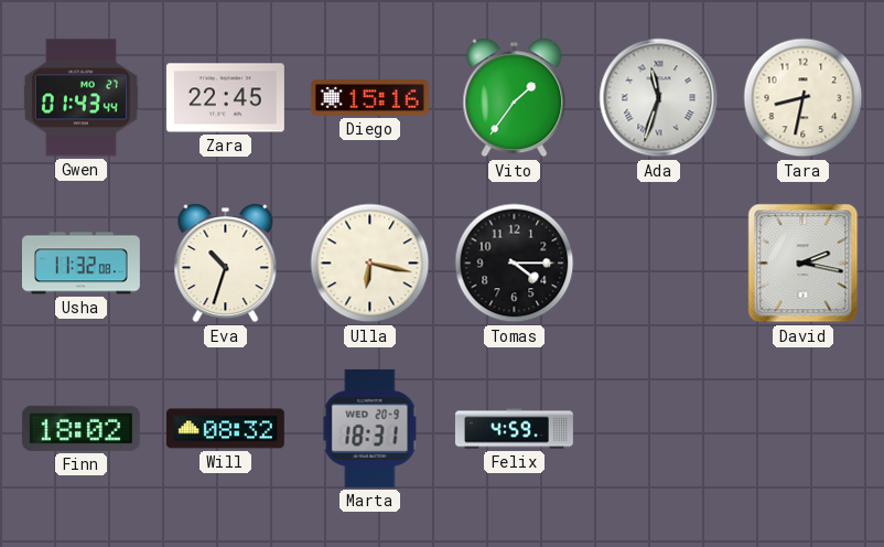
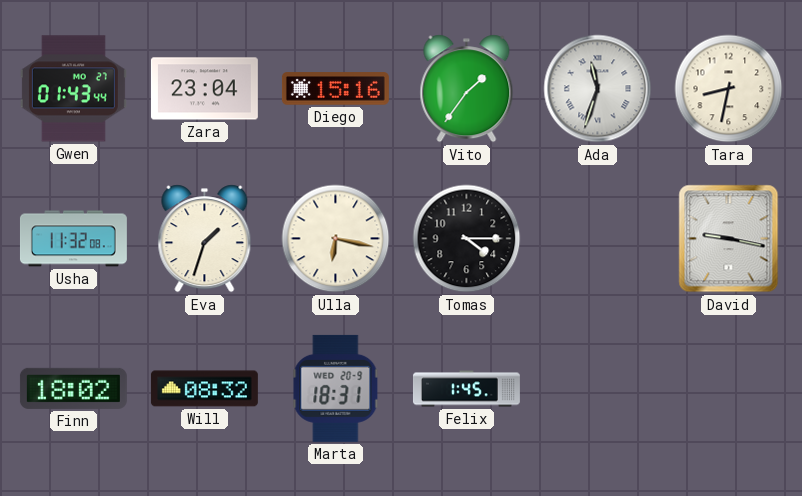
Zara: 22:45 -> 23:04 (204, 89)
Eva: 10:33 -> 1:33 (205, 239)
David: 2:17 -> 9:17 (729, 239)
Felix: 4:59 -> 1:45 (466, 389)
